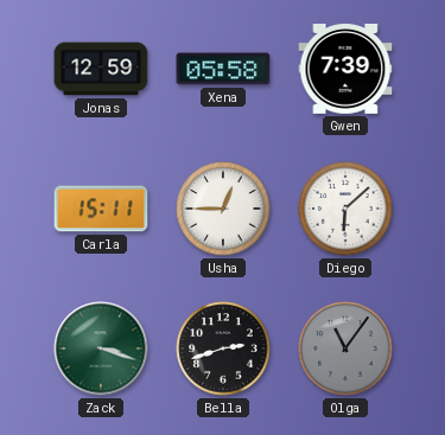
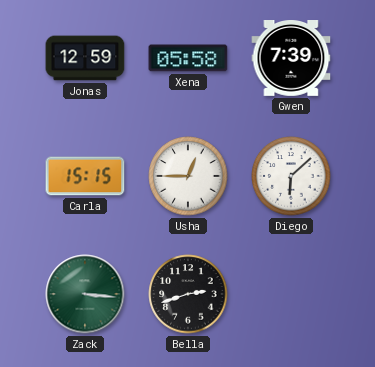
Carla: 15:11 -> 15:15 (85, 176)
Zack: 3:18 -> 3:16 (85, 294)
Olga: 11:06 -> none (345, 348)
